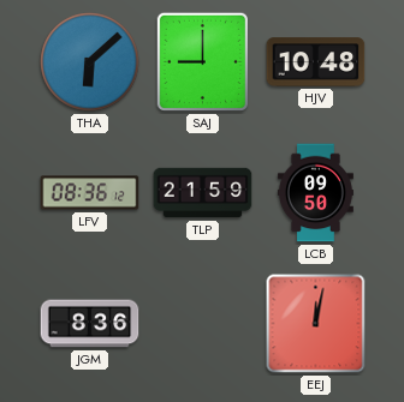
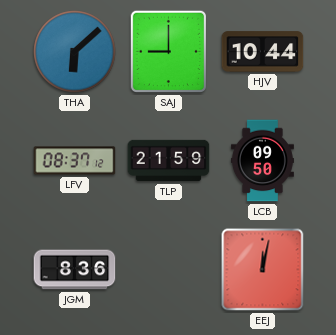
HJV: 10:48 -> 10:44 (263, 52)
LFV: 08:36 -> 08:37 (75, 161)
